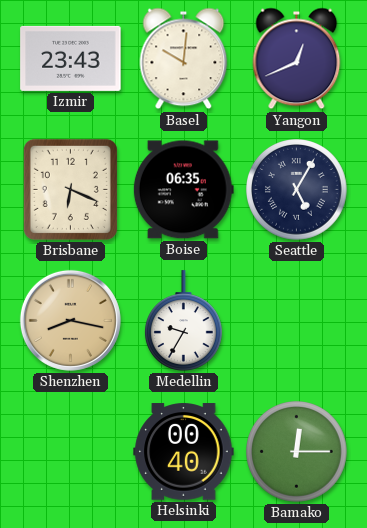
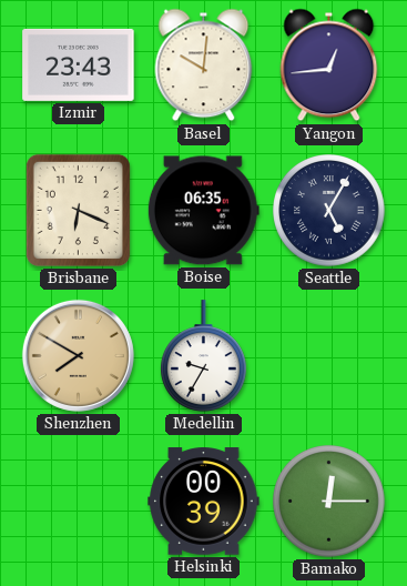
Yangon: 12:41 -> 12:44 (329, 65)
Shenzhen: 8:17 -> 7:50 (78, 355)
Helsinki: 00:40 -> 00:39 (204, 502)
